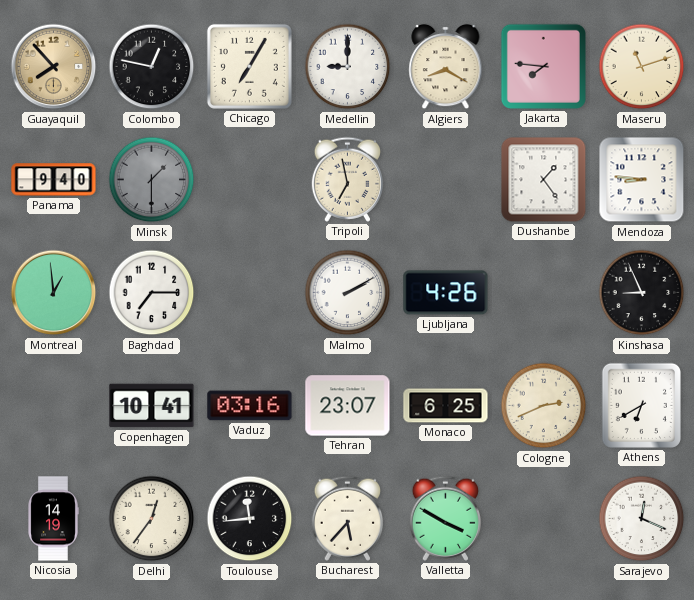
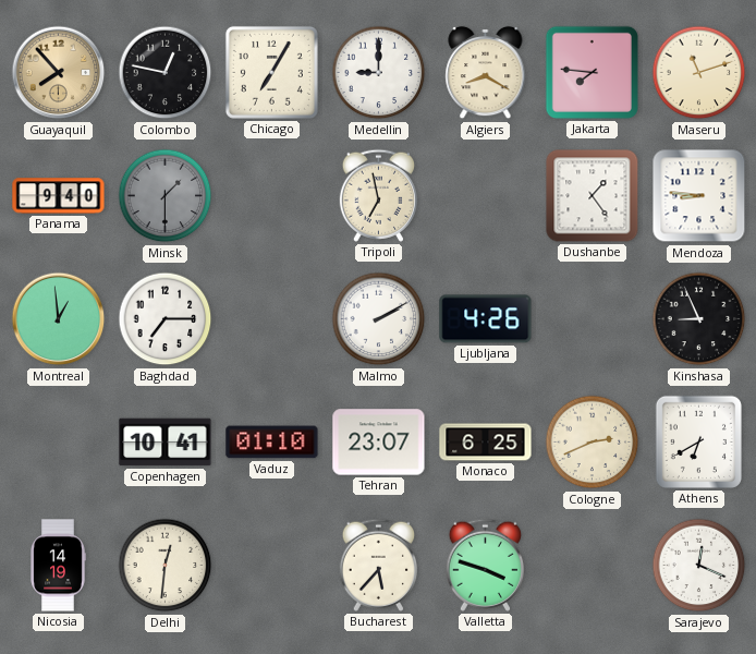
Vaduz: 03:16 -> 01:10 (272, 443)
Delhi: 12:36 -> 12:31 (166, 566)
Toulouse: 11:44 -> none (250, 519)
Valletta: 3:50 -> 3:48 (485, 565)
